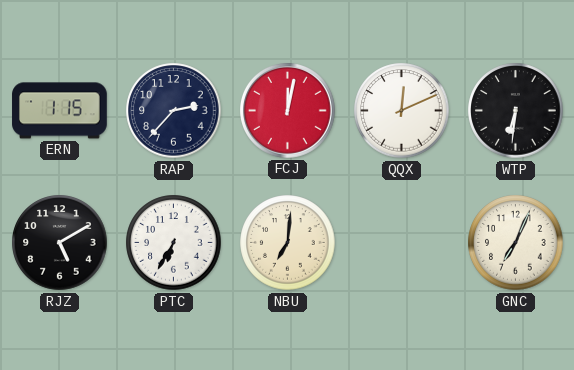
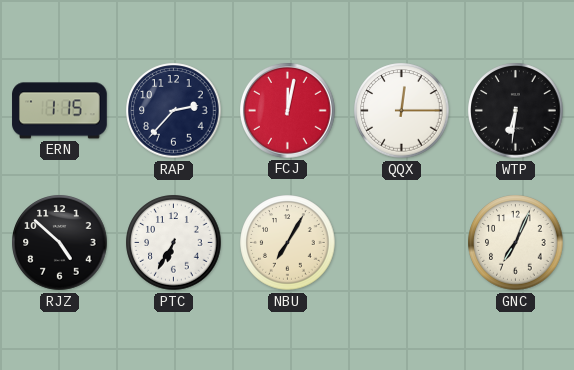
QQX: 12:11 -> 12:15 (402, 111)
RJZ: 5:10 -> 4:52 (60, 243)
NBU: 7:01 -> 7:05 (288, 243)
